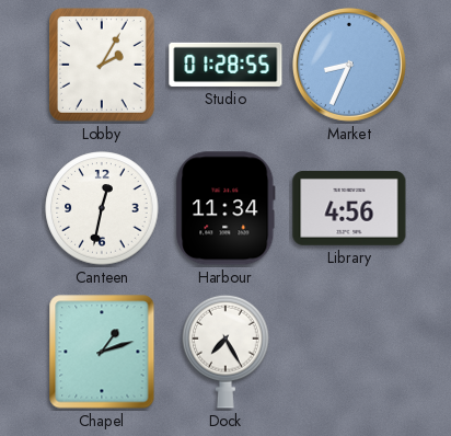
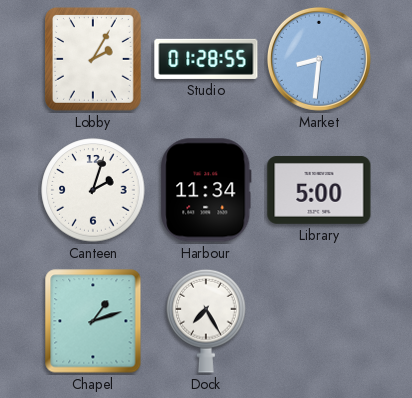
Market: 8:34 -> 8:31 (319, 59)
Canteen: 12:32 -> 2:03 (93, 190)
Library: 4:56 -> 5:00 (319, 190)
